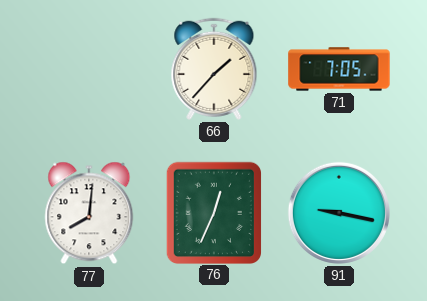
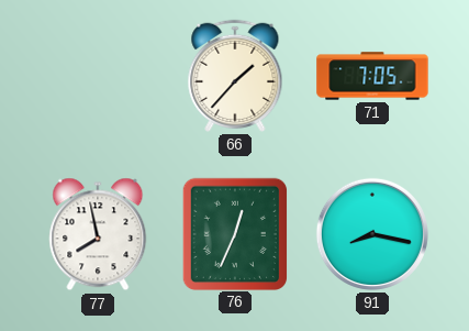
77: 8:01 -> 7:58 (98, 234)
91: 9:17 -> 8:17 (372, 234)
